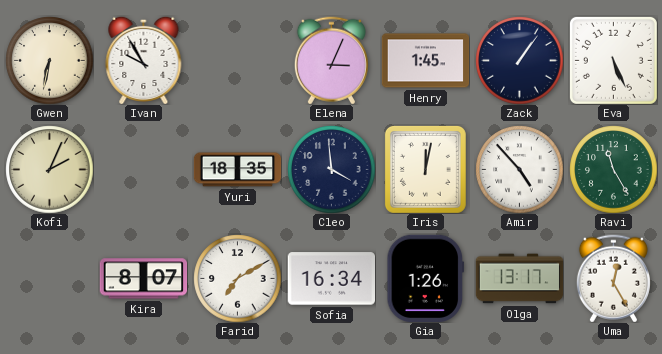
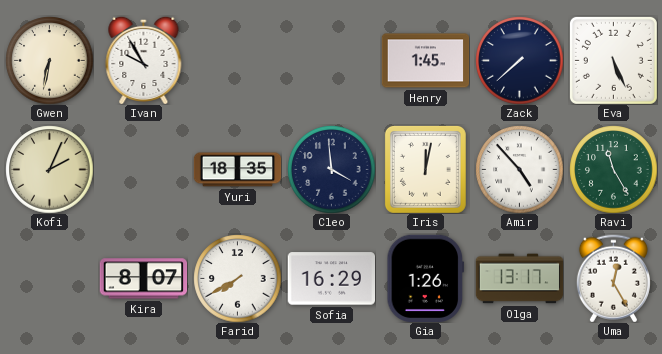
Elena: 3:04 -> none (331, 60)
Zack: 1:06 -> 7:38 (519, 60)
Farid: 7:10 -> 7:40 (237, 278)
Sofia: 16:34 -> 16:29 (331, 279)
